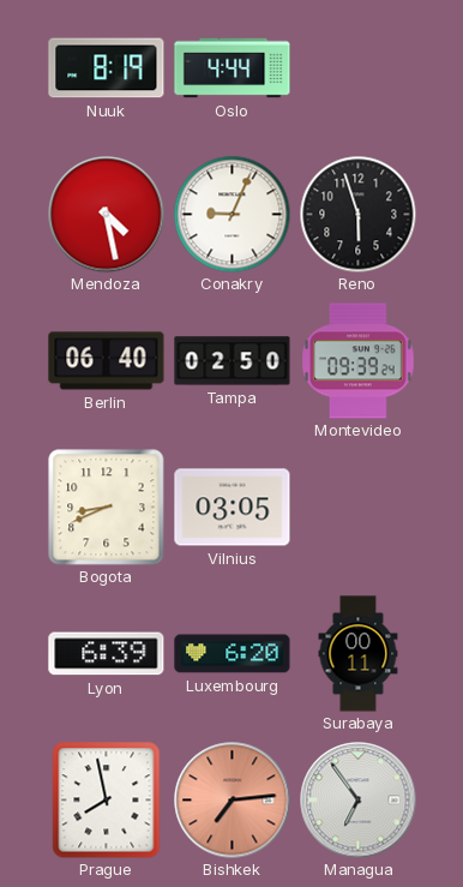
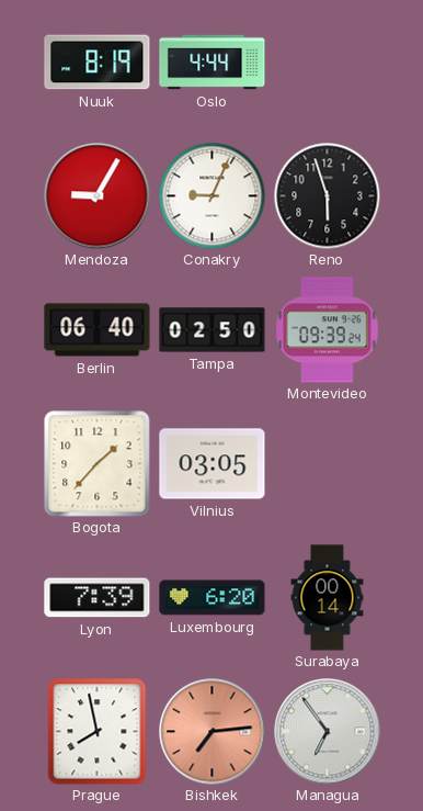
Mendoza: 4:28 -> 9:05 (98, 196)
Bogota: 8:41 -> 1:37 (98, 464)
Lyon: 6:39 -> 7:39 (98, 598)
Surabaya: 00:11 -> 00:14 (328, 598)
